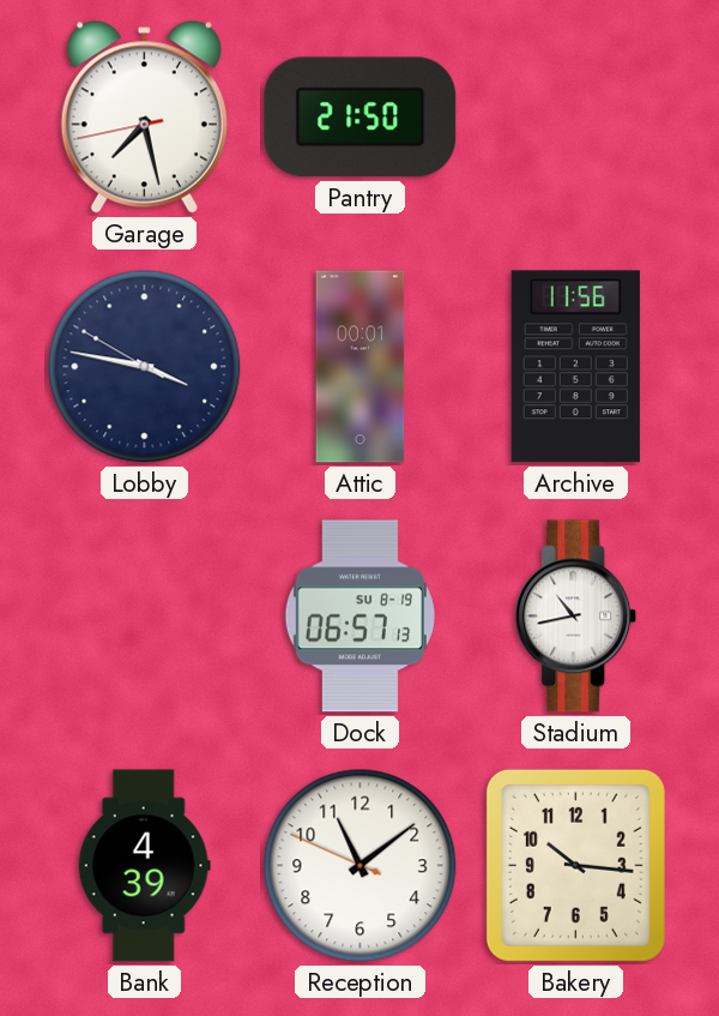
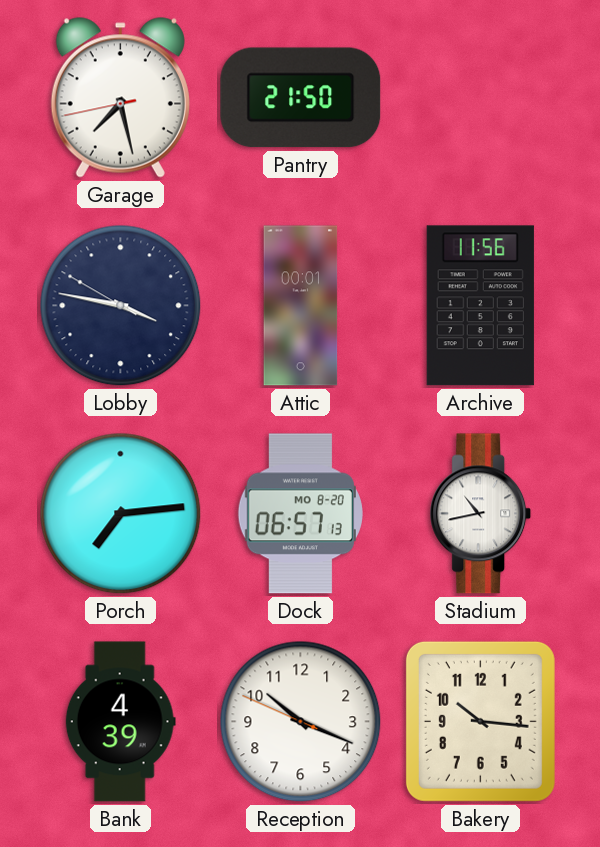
Porch: none -> 7:14 (121, 514)
Dock date: SU 8-19 -> MO 8-20 (300, 514)
Reception: 11:08 -> 10:18 (301, 722)
